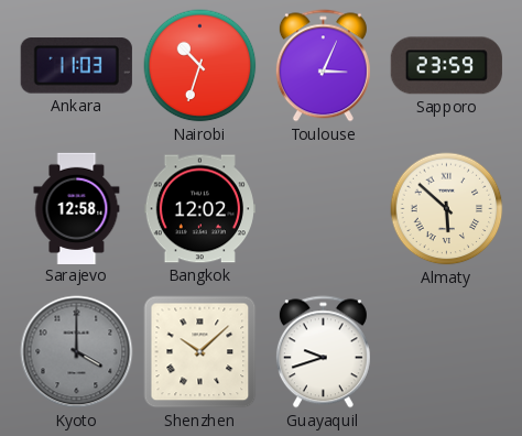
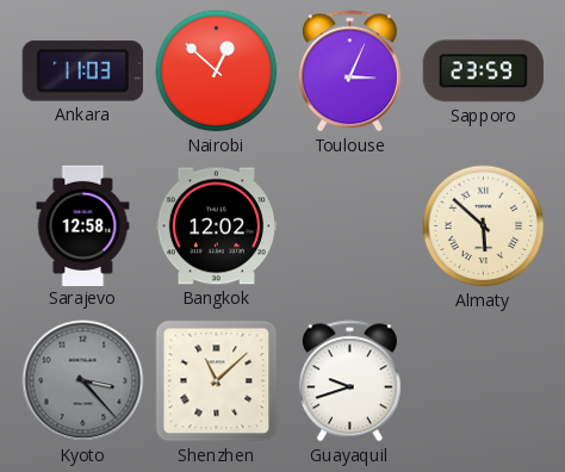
Nairobi: 10:33 -> 12:52 (217, 72)
Kyoto: 4:00 -> 3:23 (83, 381)
Shenzhen: 10:08 -> 11:08 (217, 381)
